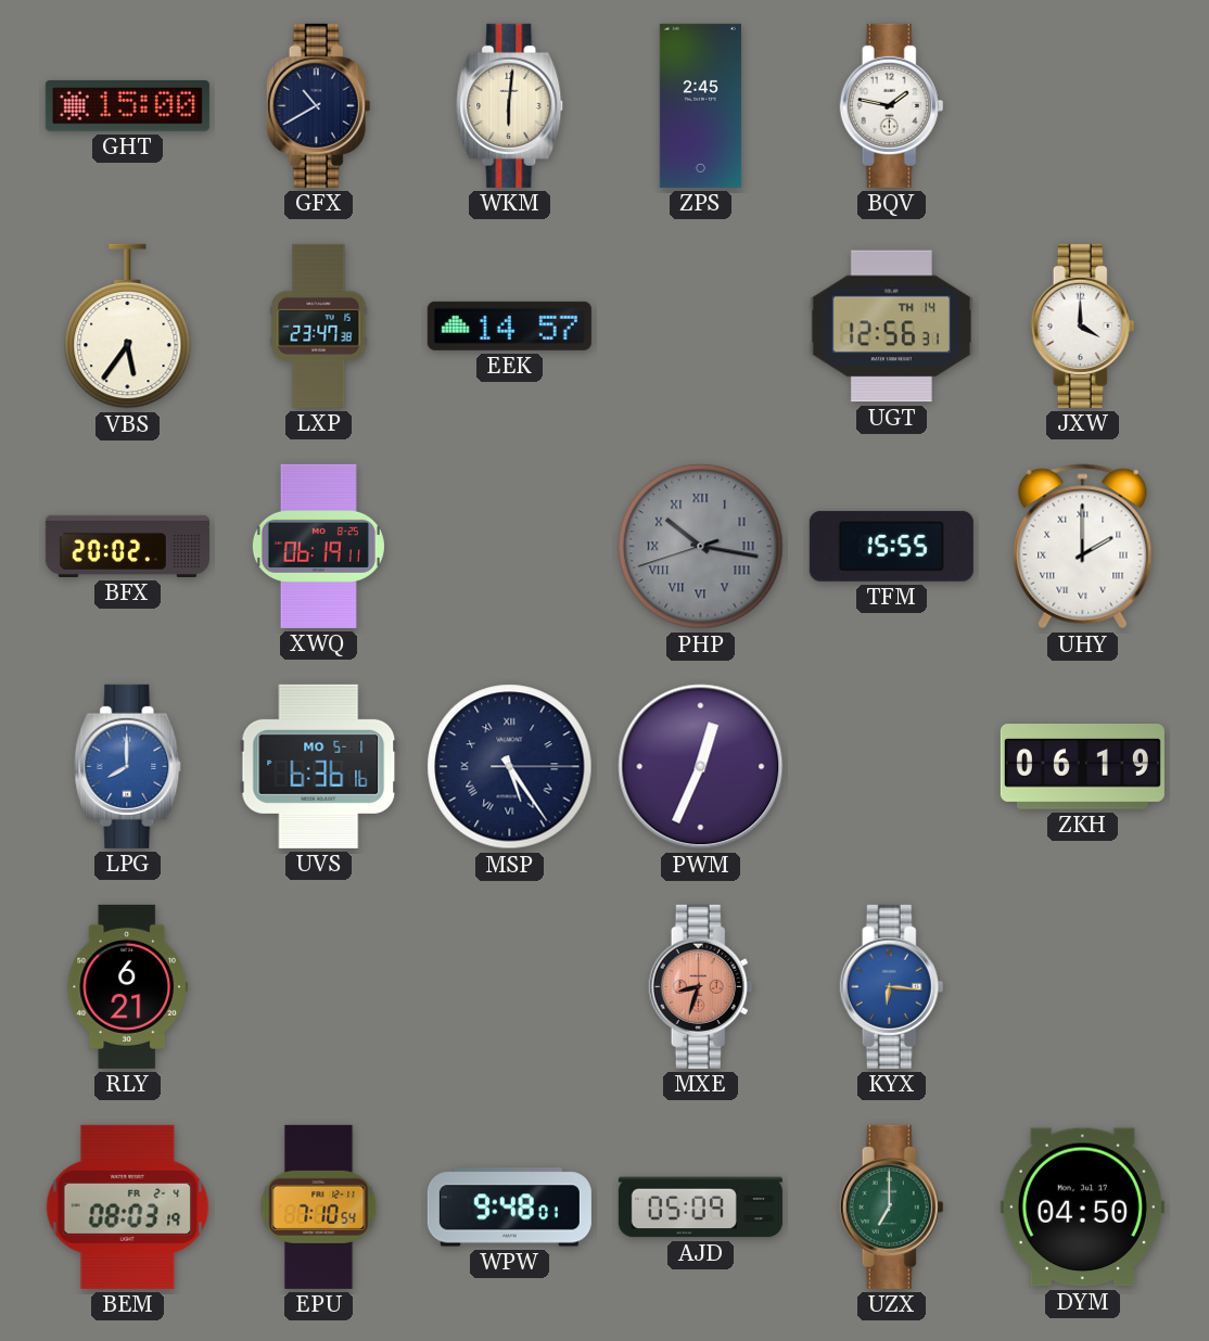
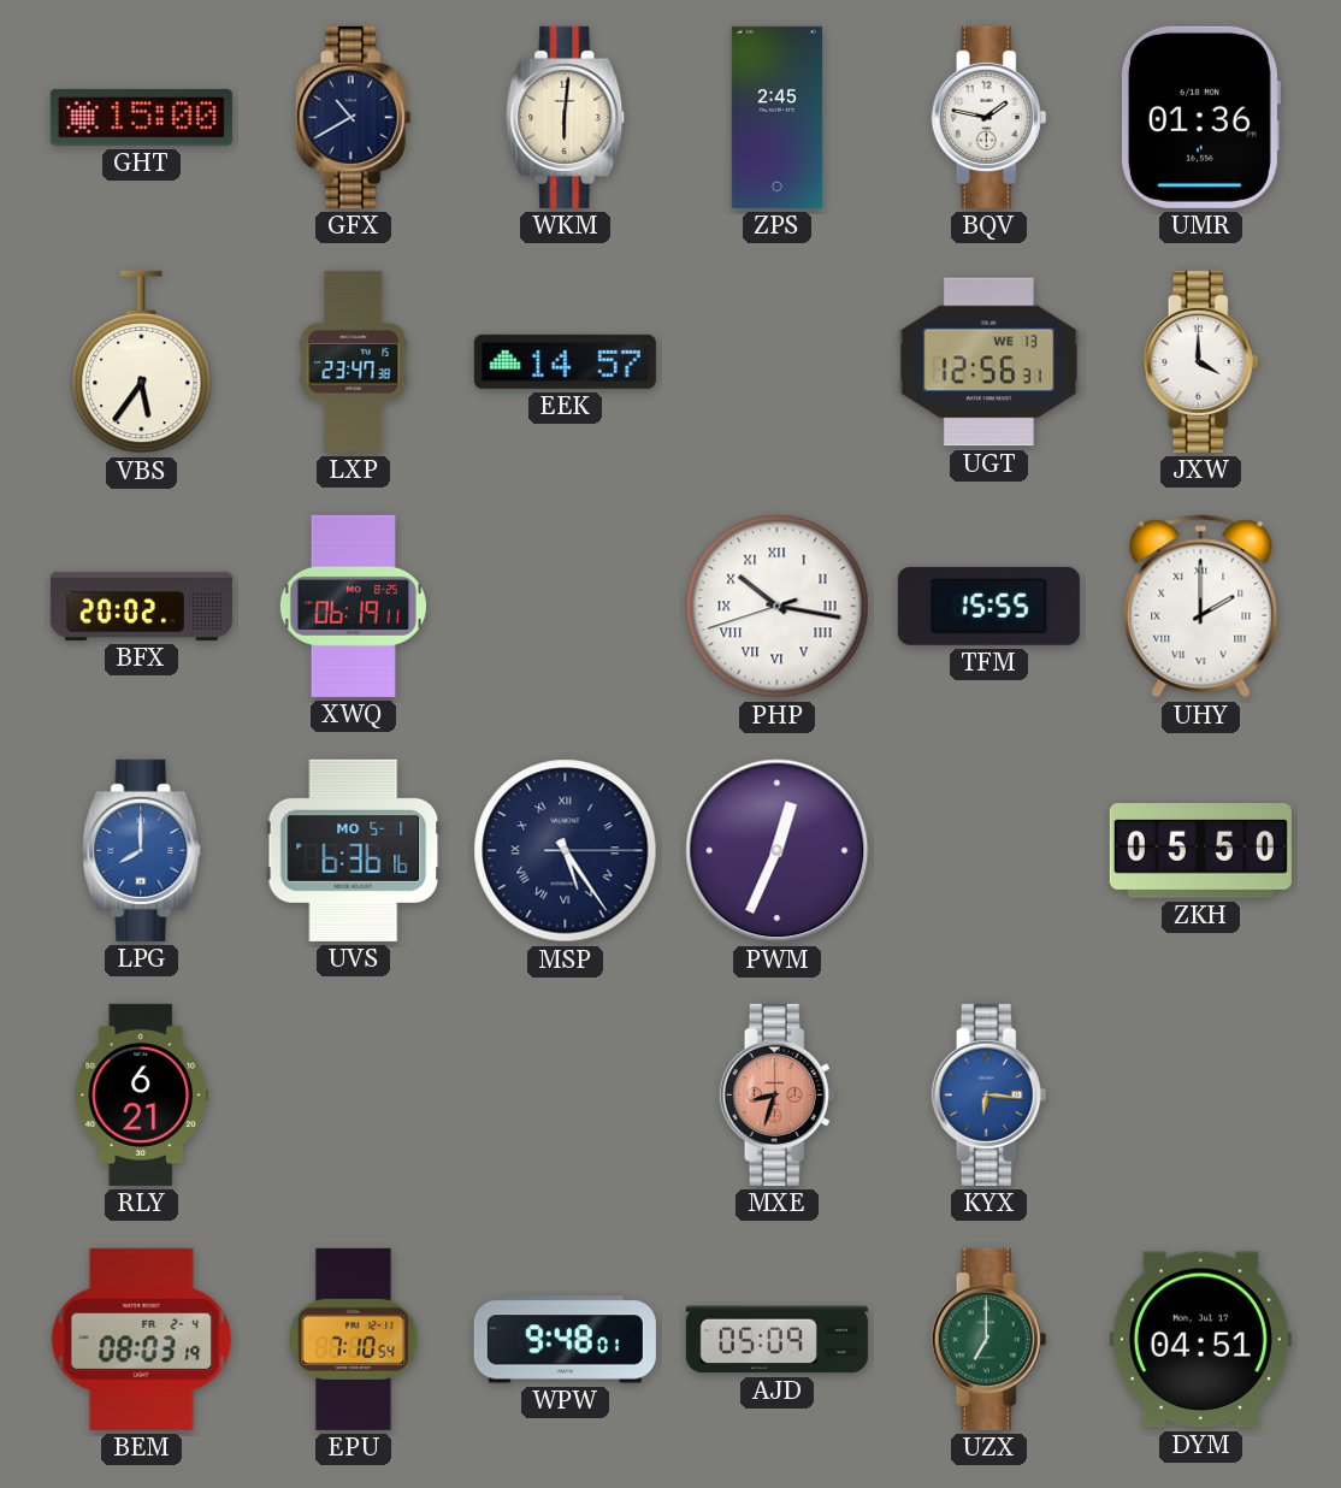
UMR: none -> 01:36 (1200, 117)
UGT date: TH 14 -> WE 13 (988, 362)
PHP dial: grey -> white (778, 607)
ZKH: 06:19 -> 05:50 (1200, 851)
DYM: 04:50 -> 04:51 (1200, 1340)
